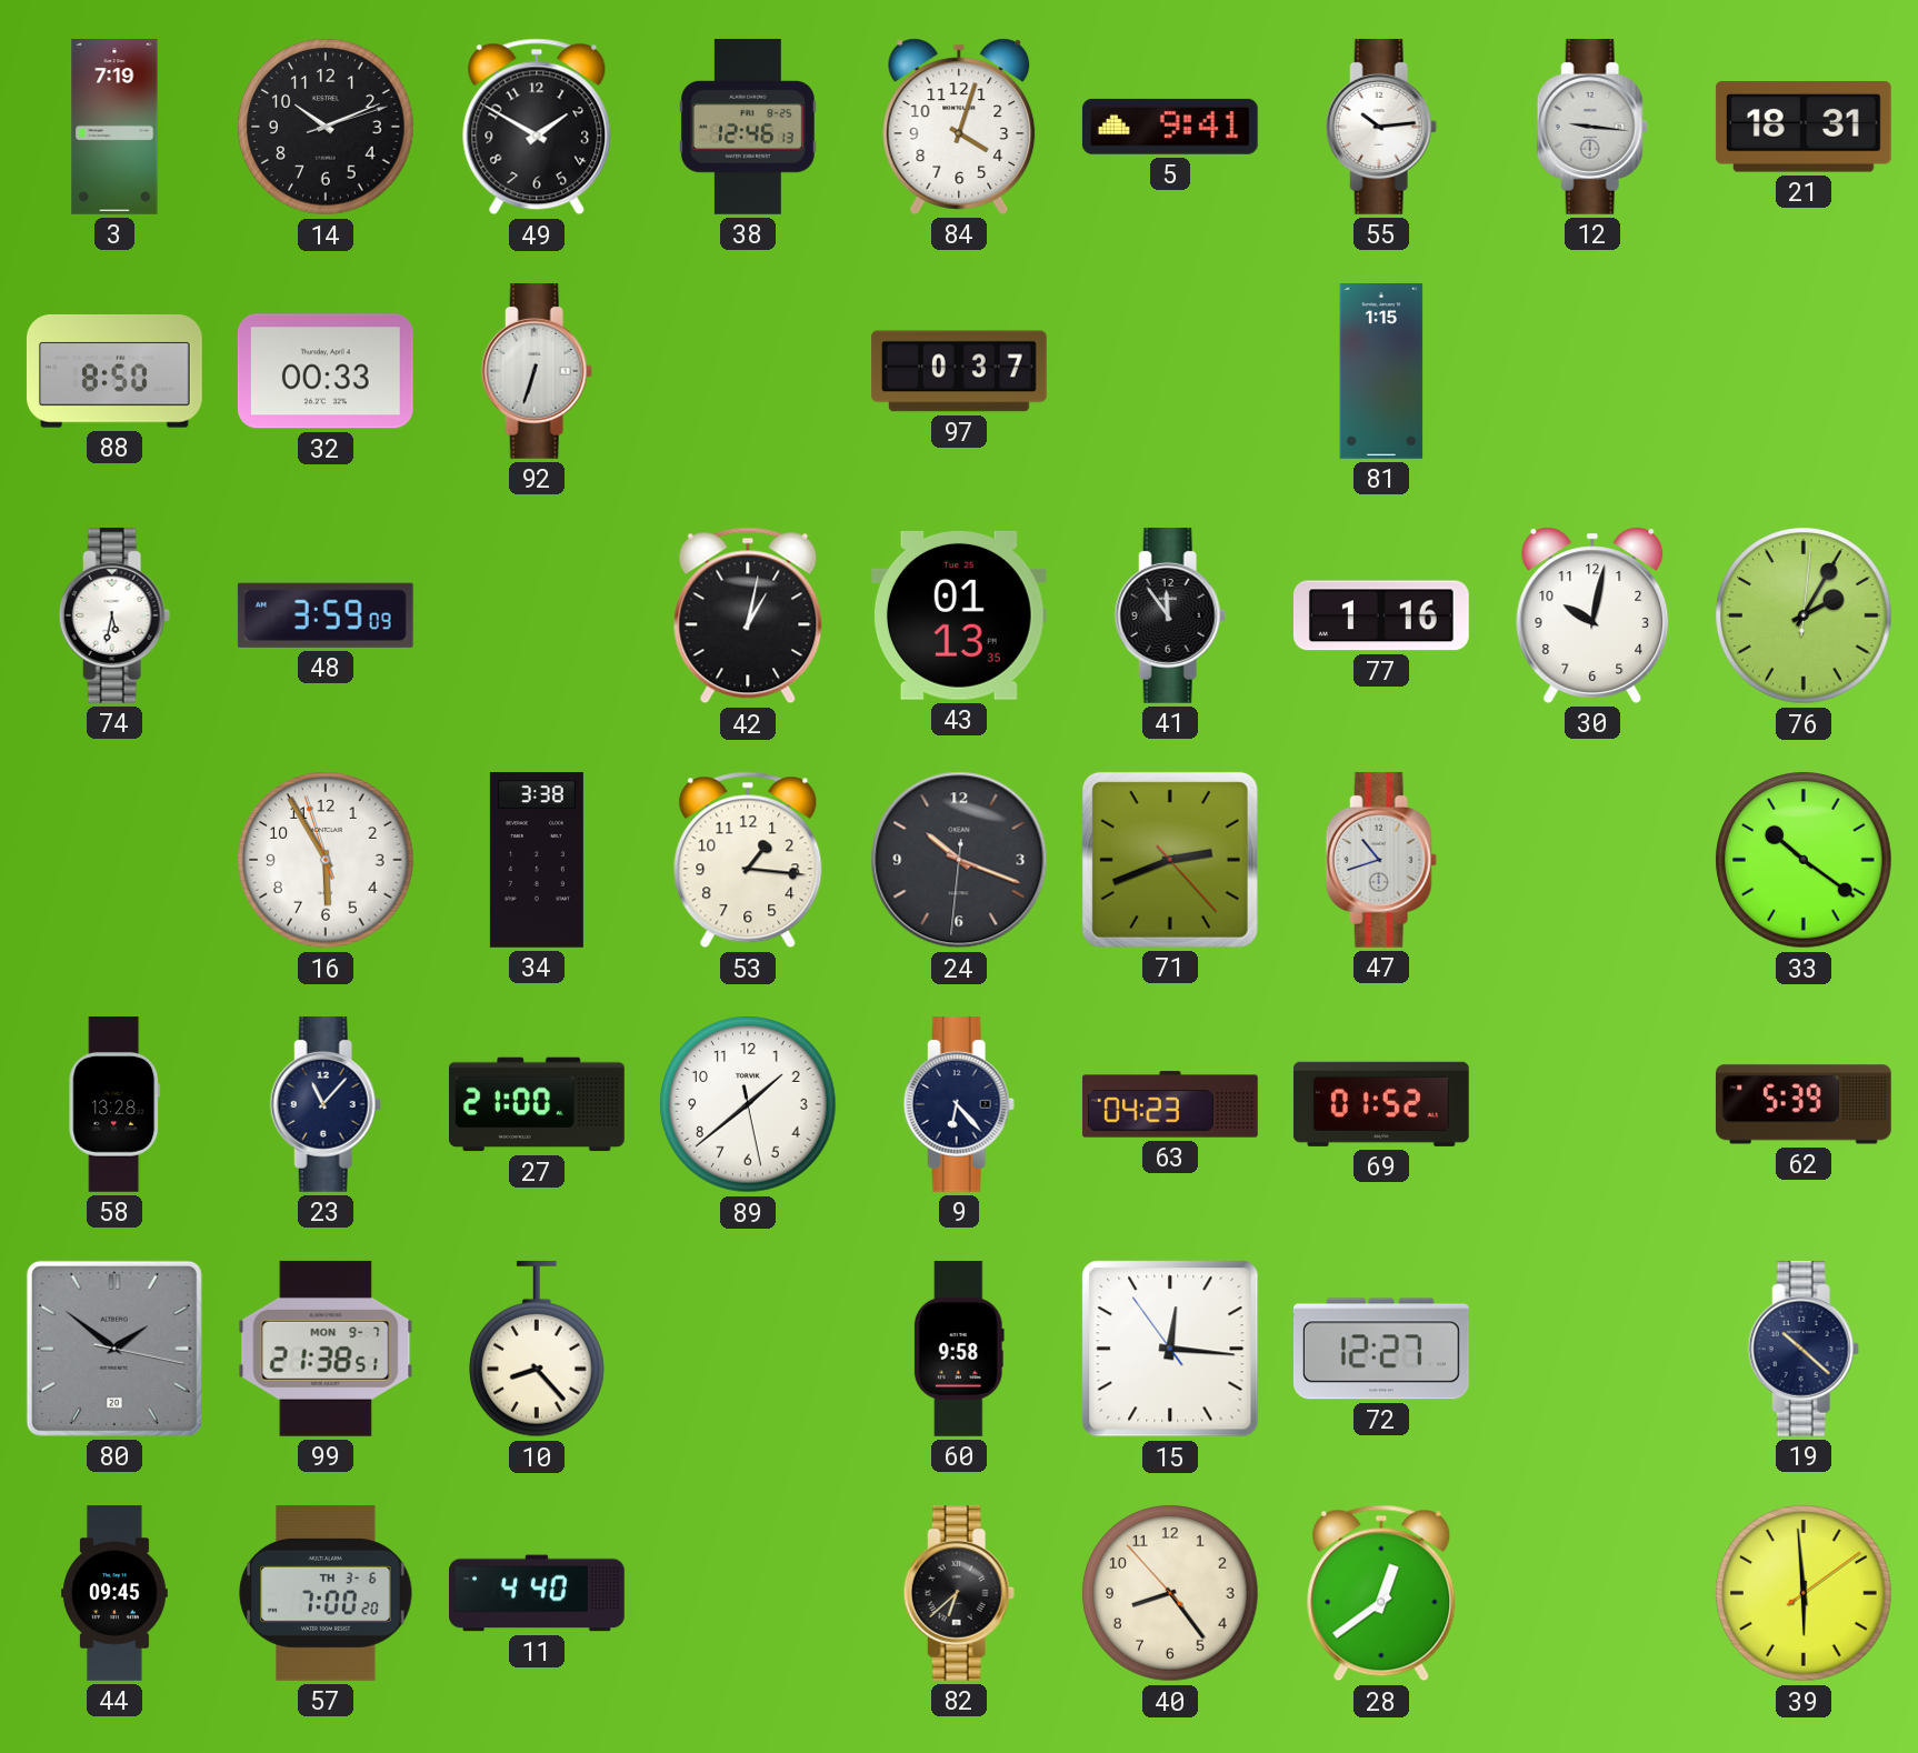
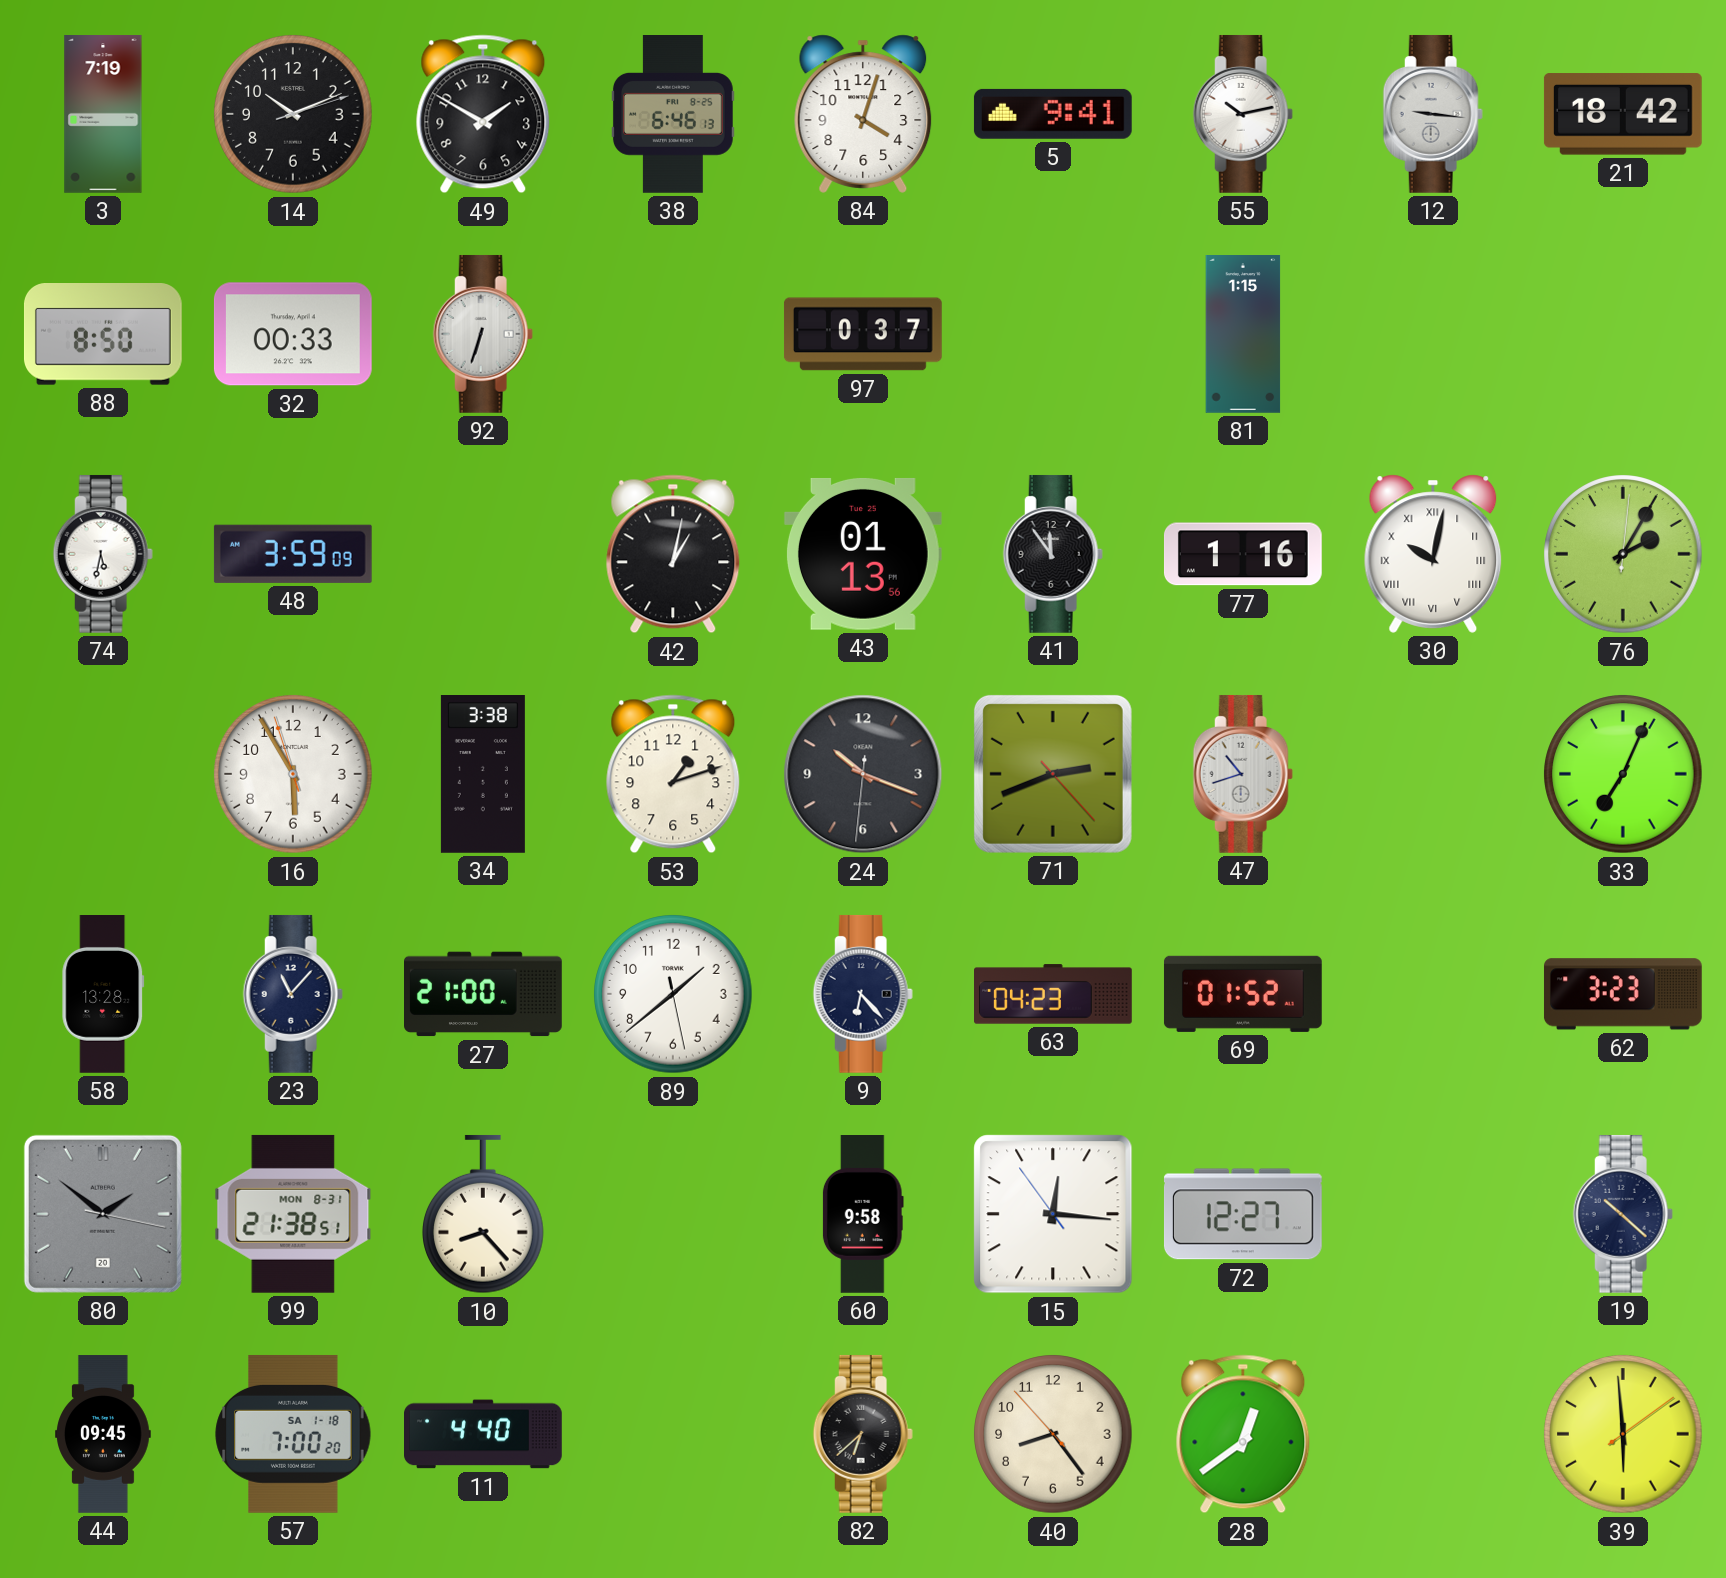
38: 12:46 -> 6:46 (673, 115)
55: 10:14 -> 10:13 (1243, 114)
21: 18:31 -> 18:42 (1623, 114)
43: 01:13:35 -> 01:13:56 (863, 554)
30 numerals: Arabic -> Roman (1433, 554)
53: 1:16 -> 1:12 (673, 774)
33: 10:21 -> 7:04 (1623, 774)
62: 5:39 -> 3:23 (1623, 994)
99 date: MON 9-7 -> MON 8-31 (293, 1214)
57 date: TH 3-6 -> SA 1-18 (293, 1434)
